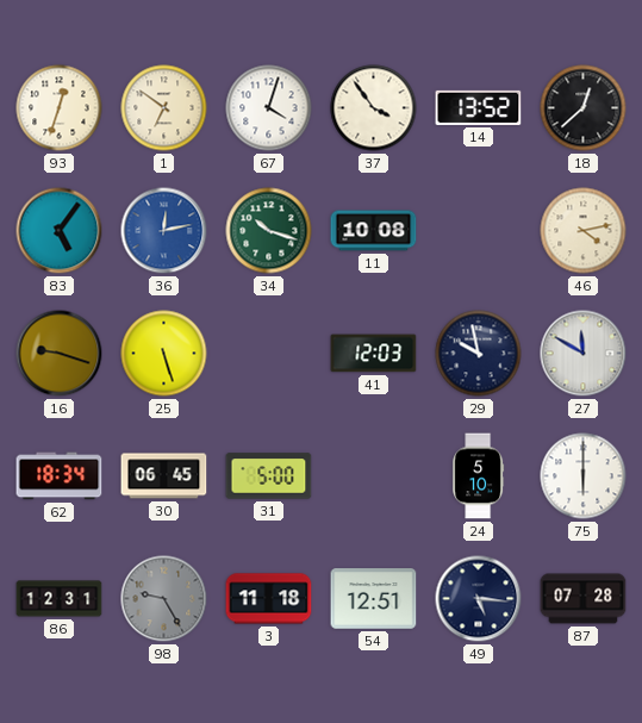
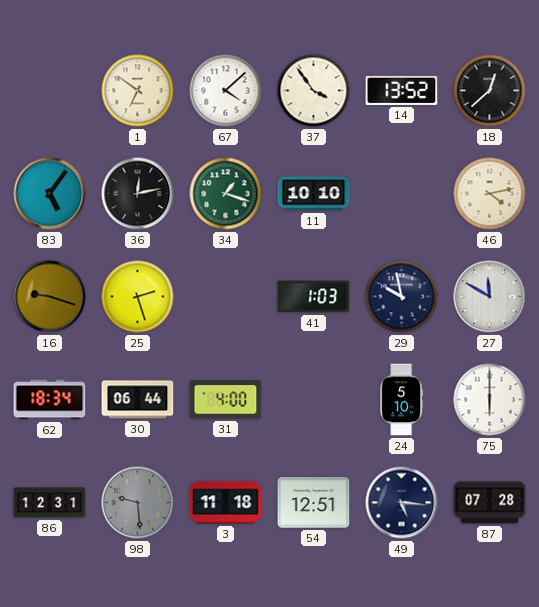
93: 12:33 -> none (60, 108)
67: 4:03 -> 4:08 (226, 91)
36 dial: blue -> black (138, 194)
34: 10:18 -> 1:18 (226, 194)
11: 10:08 -> 10:10 (314, 194)
25: 5:27 -> 2:27 (138, 297)
41: 12:03 -> 1:03 (314, 297)
30: 06:45 -> 06:44 (138, 400)
31: 5:00 -> 4:00 (226, 400)
98: 9:25 -> 9:29 (138, 503)
